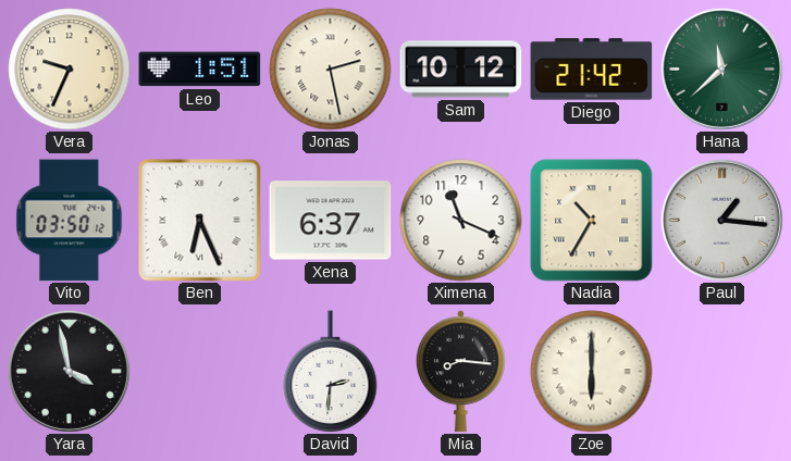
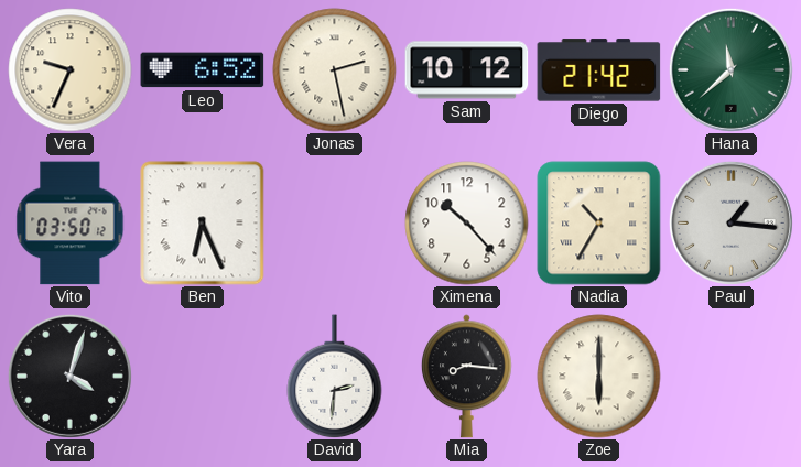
Leo: 1:51 -> 6:52 (203, 70)
Xena: 6:37 -> none (331, 221)
Ximena: 11:19 -> 10:23 (467, 224)
Yara: 3:58 -> 4:03 (69, 376)
